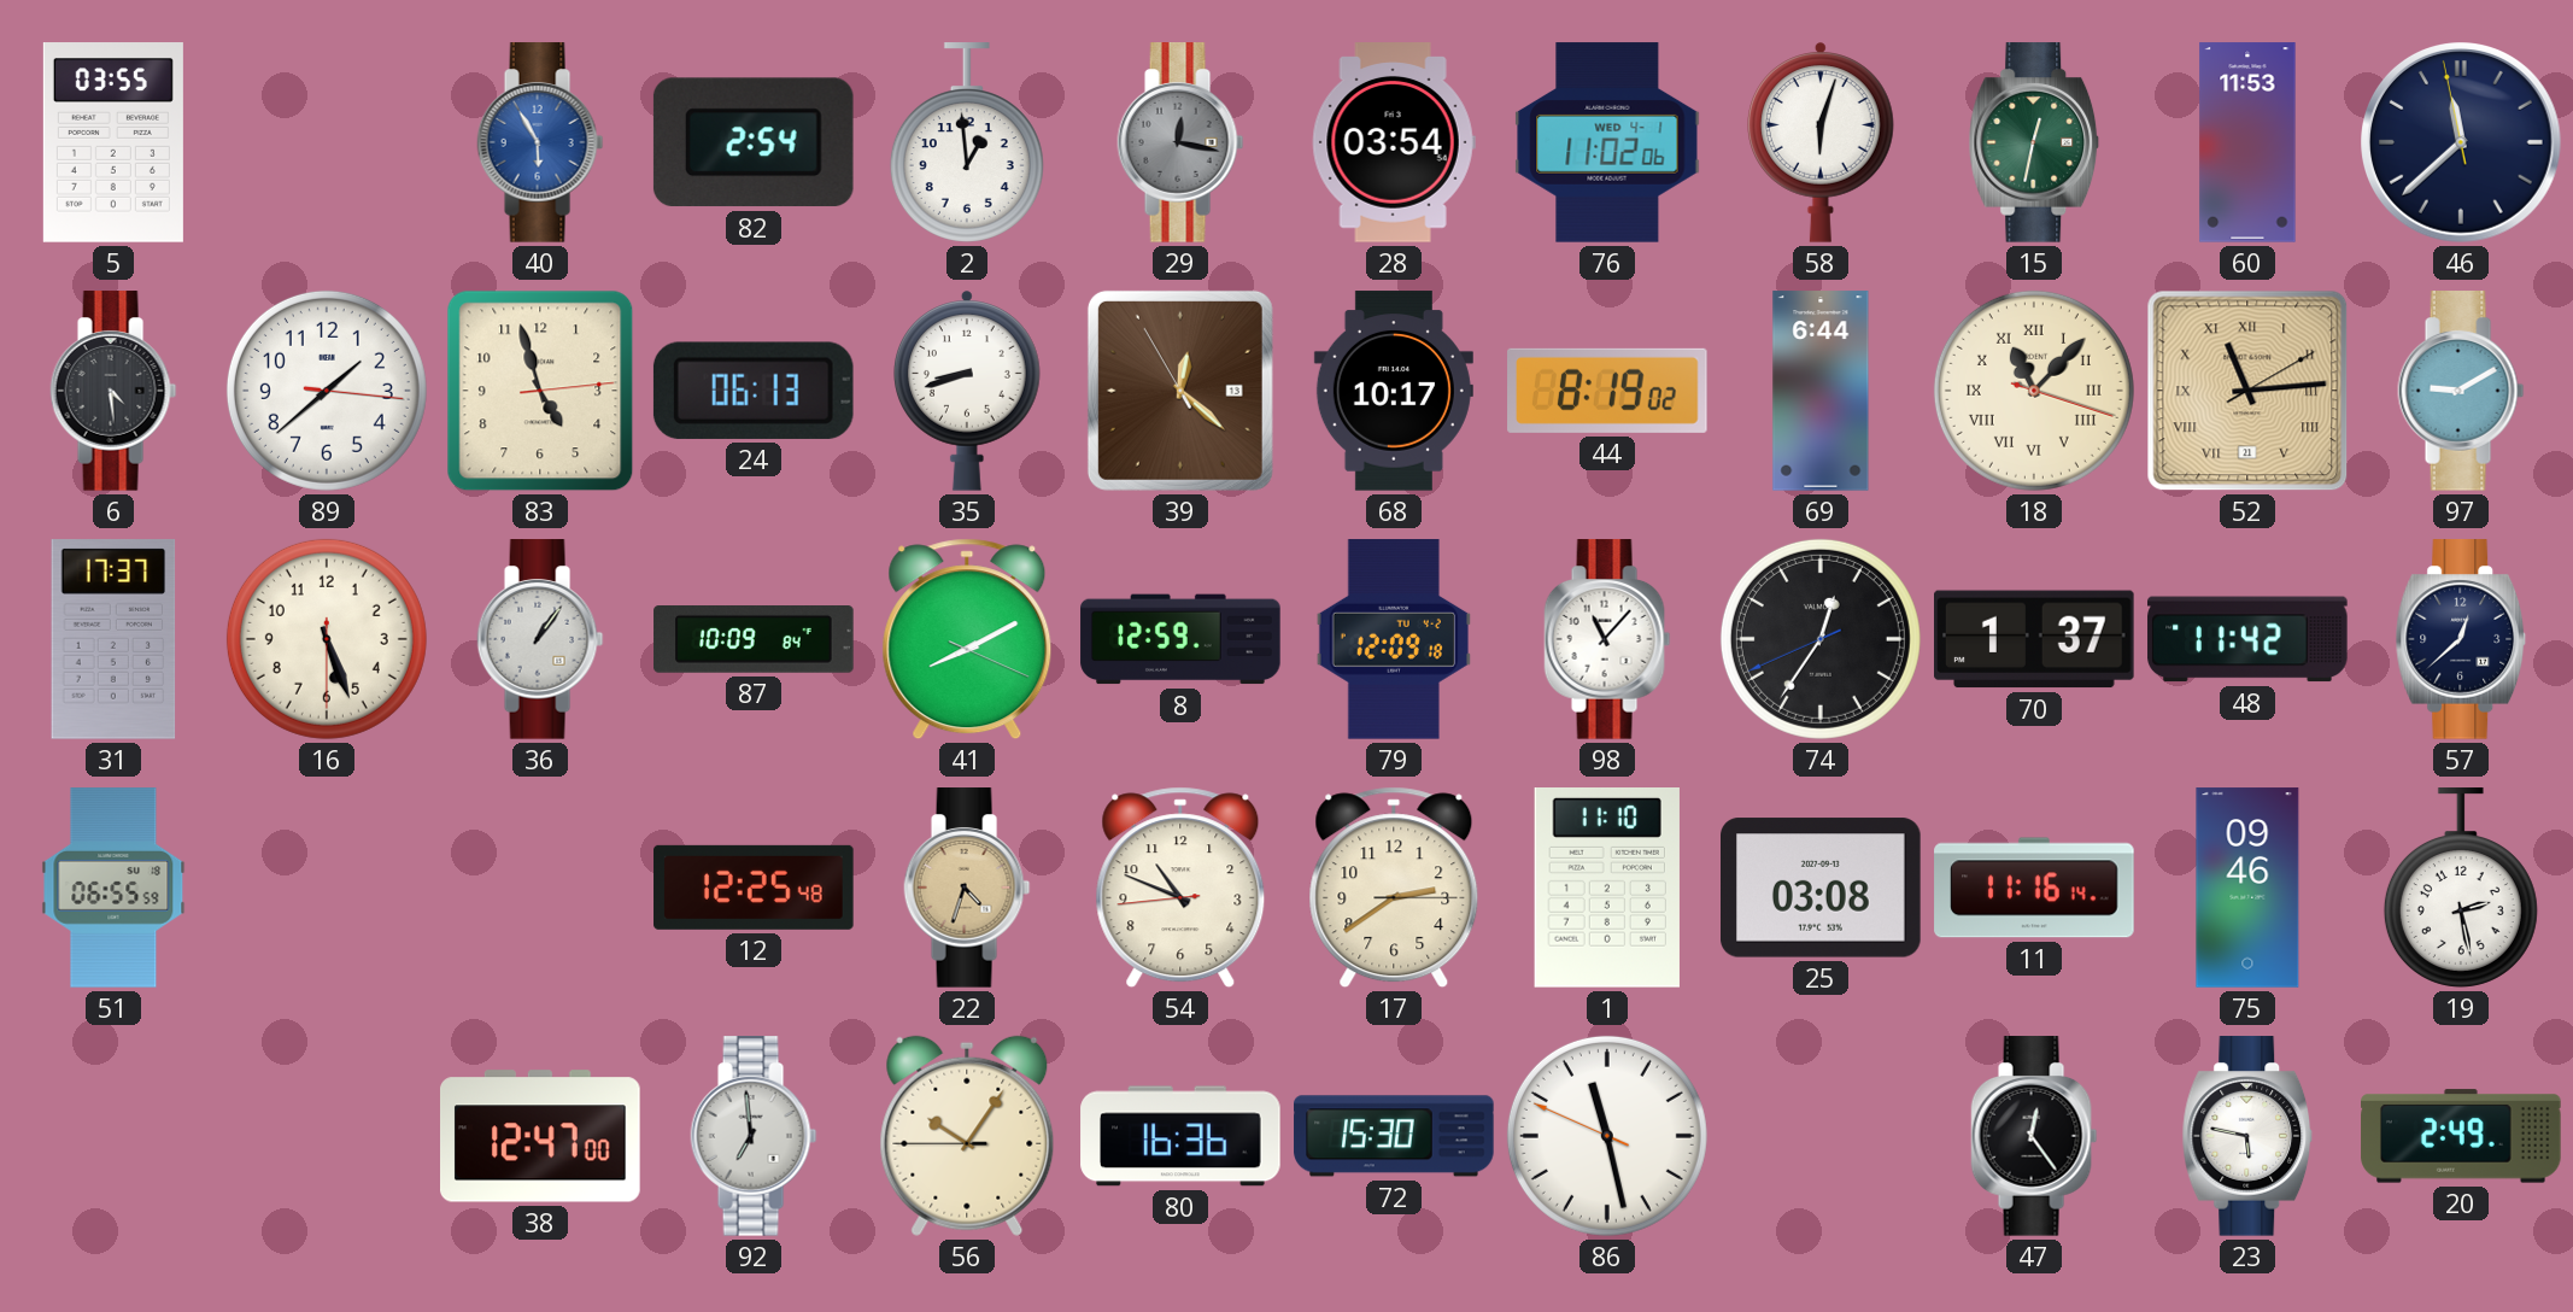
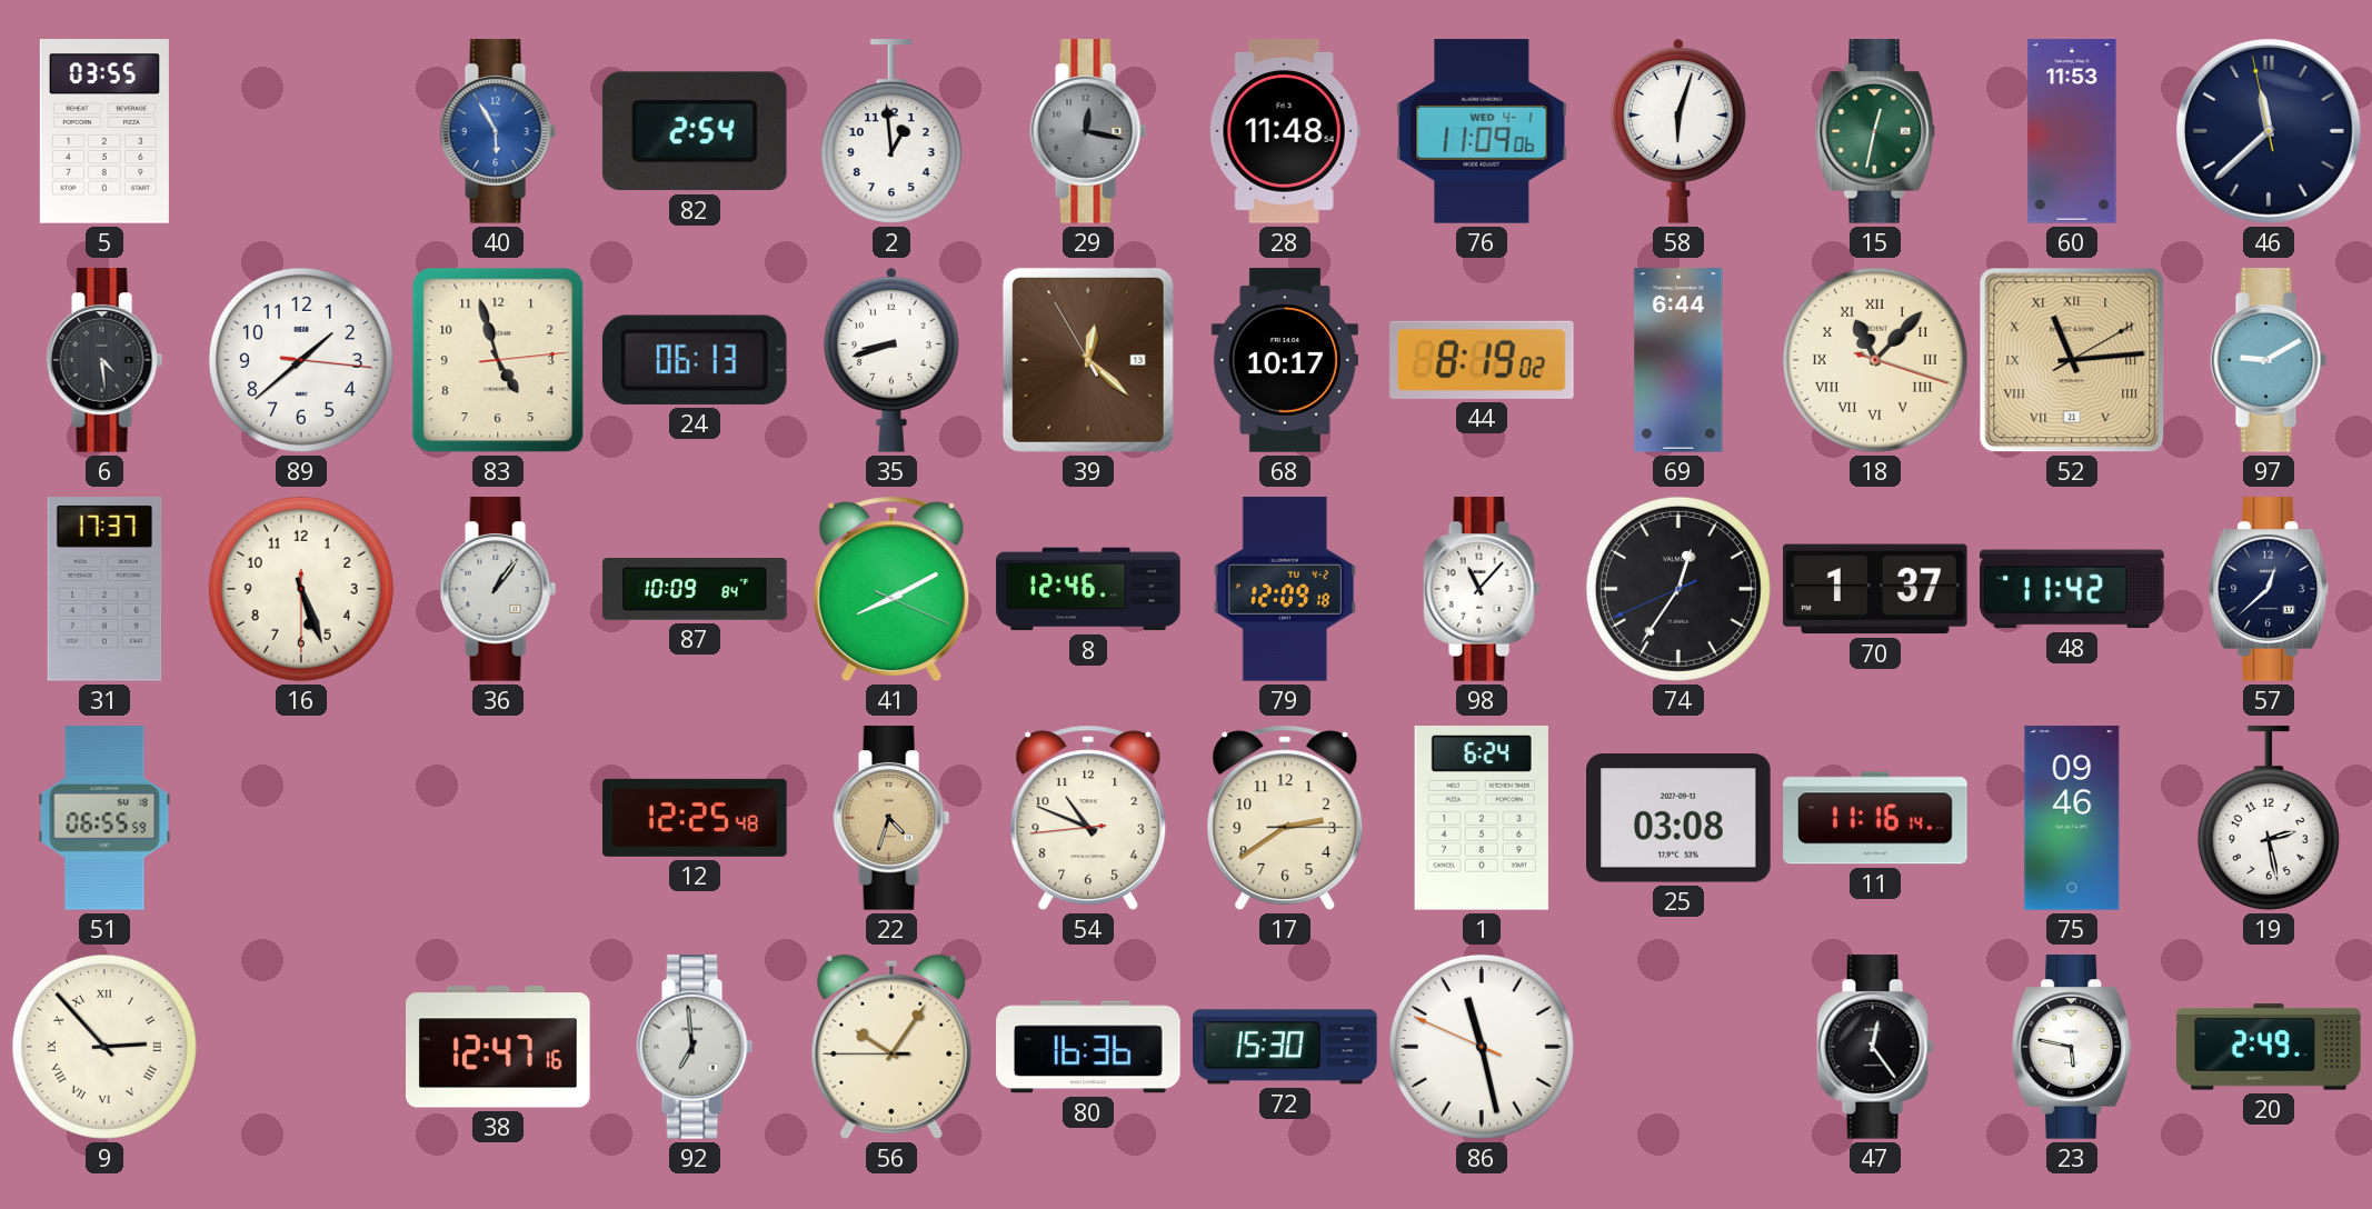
28: 03:54 -> 11:48 (1285, 131)
76: 11:02 -> 11:09 (1482, 131)
8: 12:59 -> 12:46 (1088, 589)
1: 11:10 -> 6:24 (1482, 819)
9: none -> 2:53 (104, 1047)
38: 12:47:00 -> 12:47:16 (499, 1047)
